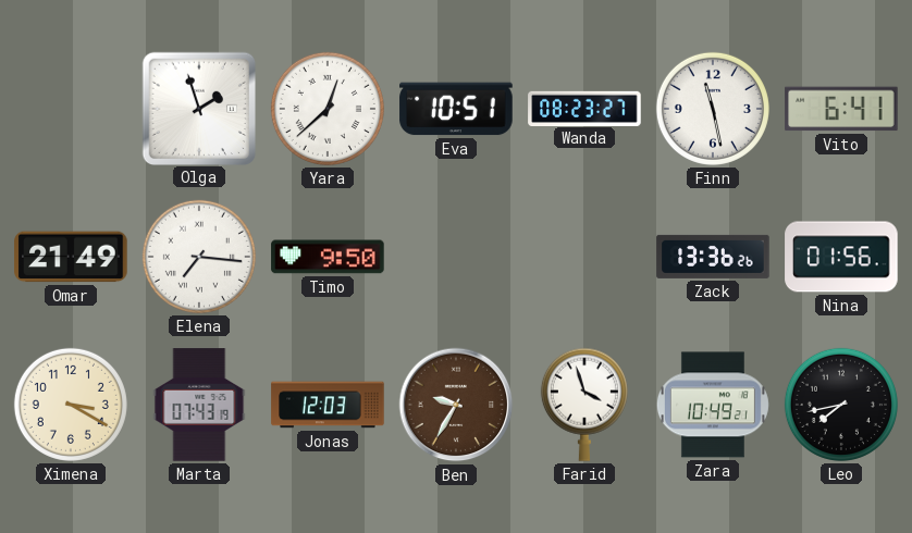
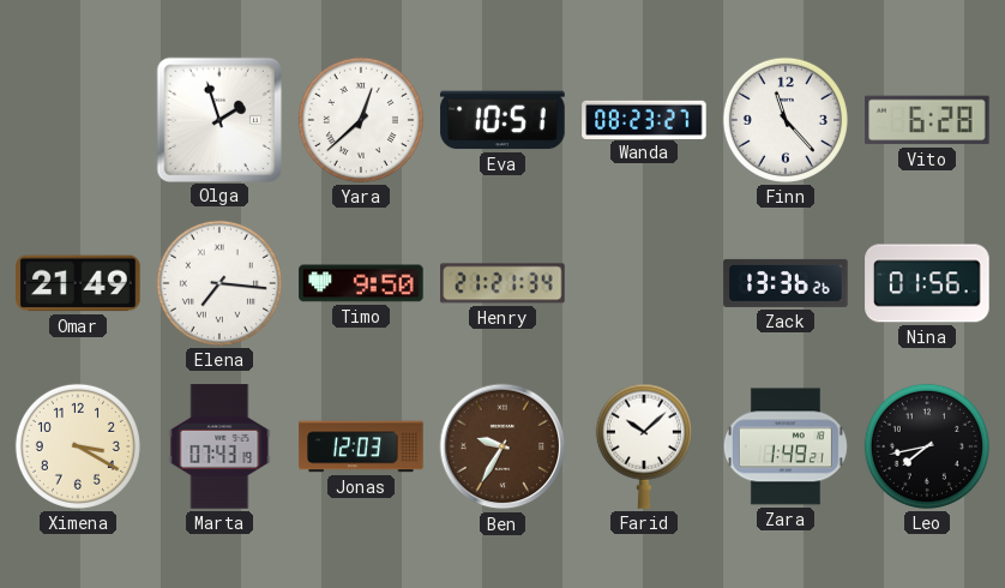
Finn: 11:28 -> 11:23 (786, 120)
Vito: 6:41 -> 6:28 (927, 120)
Henry: none -> 21:21 (502, 283)
Farid: 3:57 -> 10:08 (644, 446)
Zara: 10:49 -> 1:49 (786, 446)
